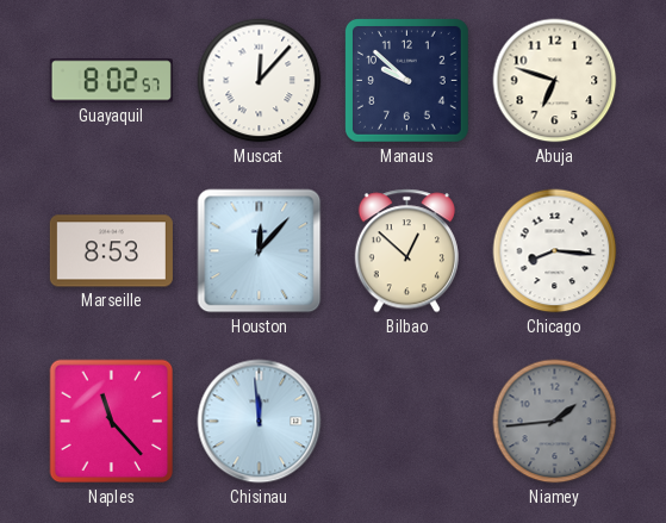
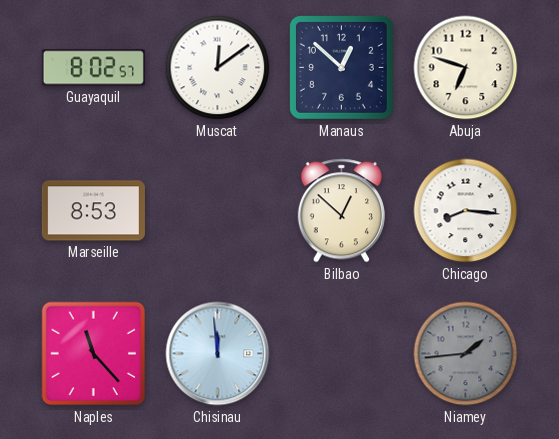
Muscat: 12:07 -> 12:09 (218, 68)
Manaus: 9:52 -> 12:52 (341, 67)
Houston: 12:07 -> none (260, 251)
